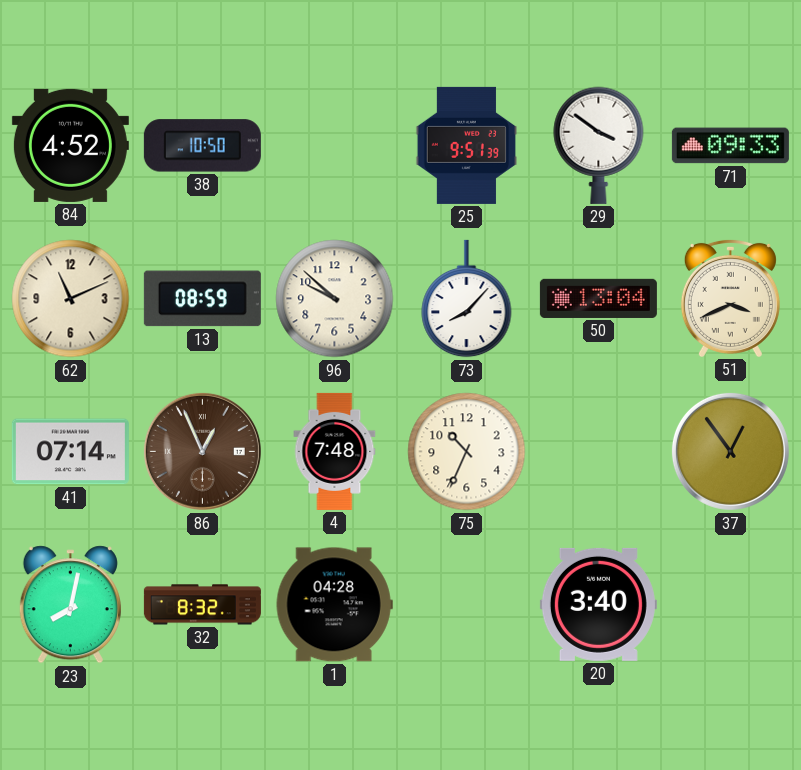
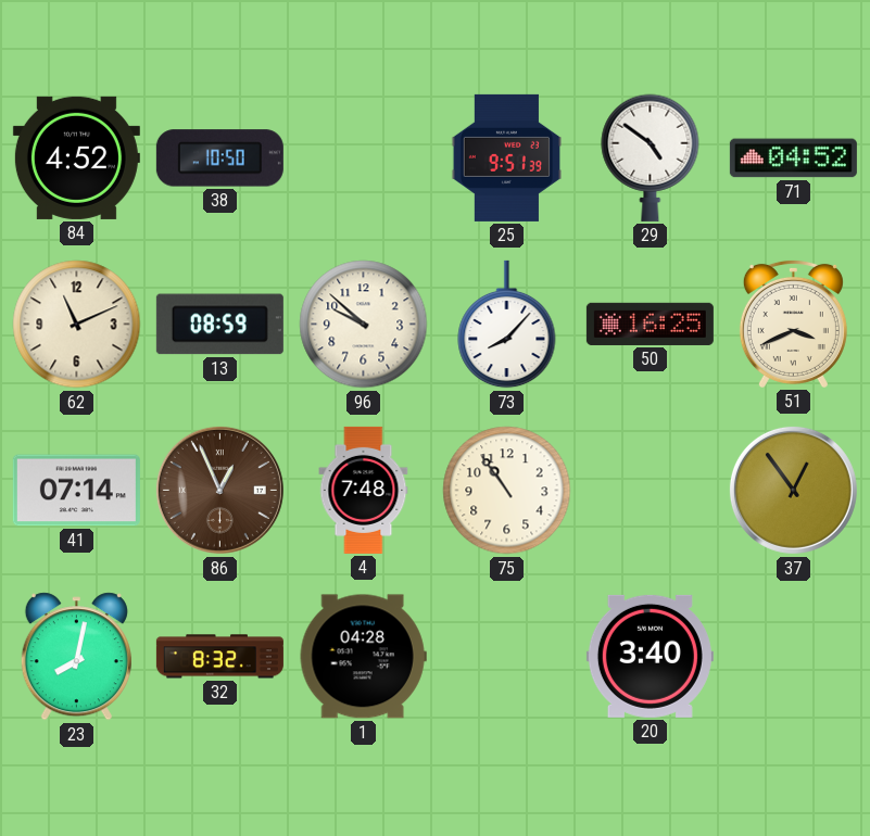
29: 3:51 -> 4:51 (651, 157)
71: 09:33 -> 04:52 (793, 159)
50: 13:04 -> 16:25 (650, 324)
75: 10:34 -> 10:54 (507, 491)
